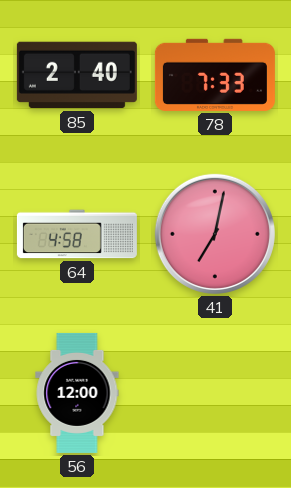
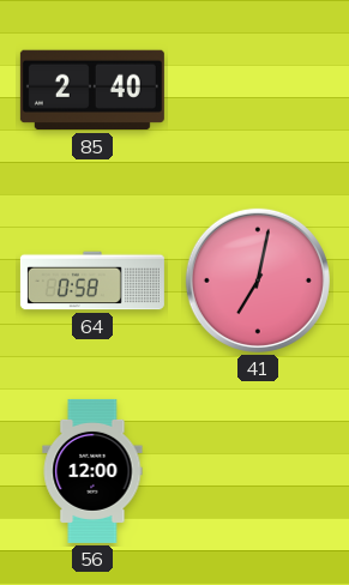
78: 7:33 -> none (215, 75)
64: 4:58 -> 0:58 (92, 281)
